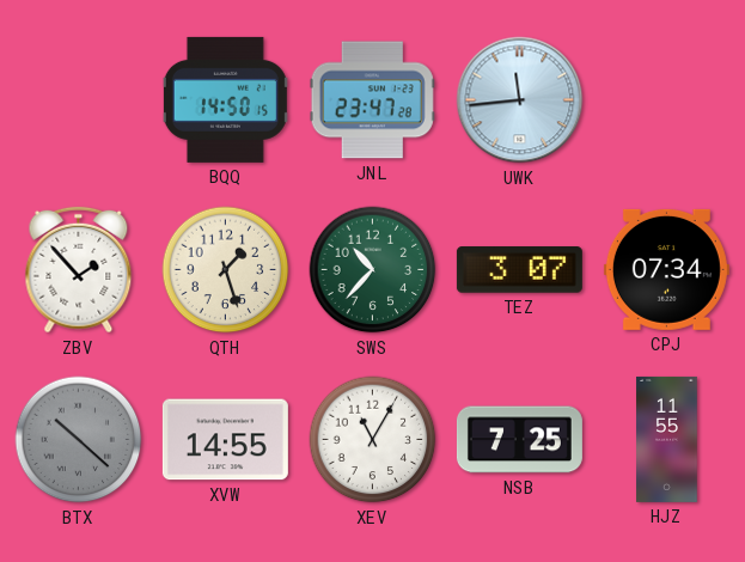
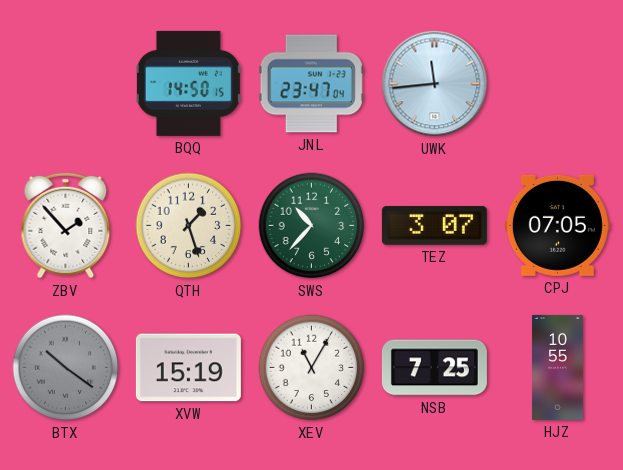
JNL: 23:47:28 -> 23:47:04 (311, 84)
CPJ: 07:34 -> 07:05 (557, 225)
BTX: 10:22 -> 10:21 (66, 368)
XVW: 14:55 -> 15:19 (188, 368)
HJZ: 11:55 -> 10:55 (558, 367)
